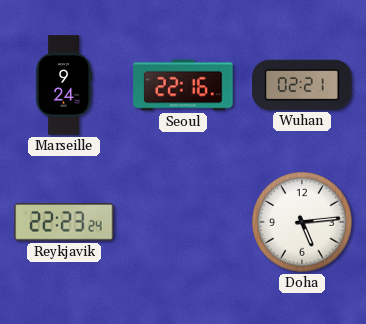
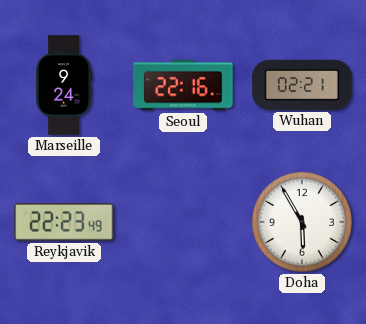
Reykjavik: 22:23:24 -> 22:23:49 (64, 222)
Doha: 5:14 -> 5:55 (302, 222)
